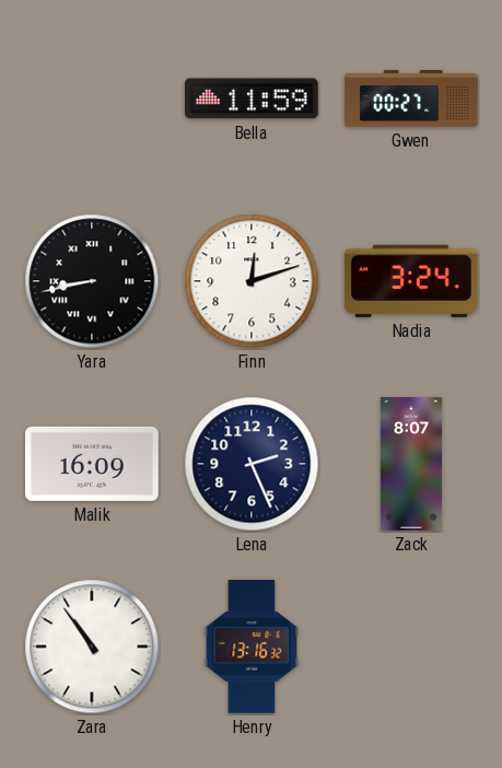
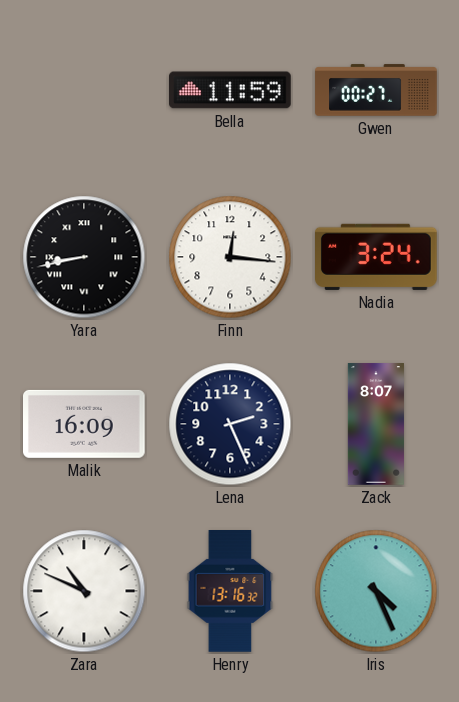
Finn: 12:12 -> 12:16 (230, 257)
Zara: 10:54 -> 10:49 (84, 591)
Iris: none -> 4:26 (376, 591)
